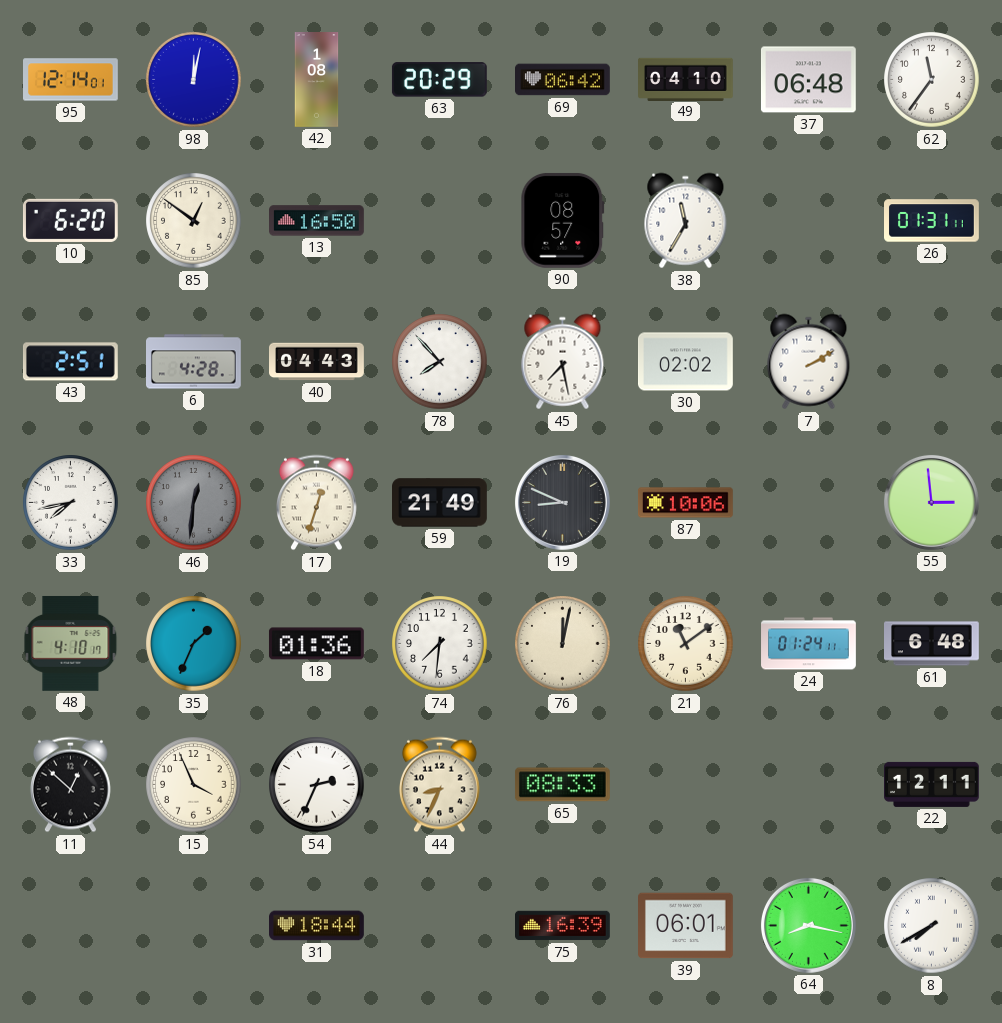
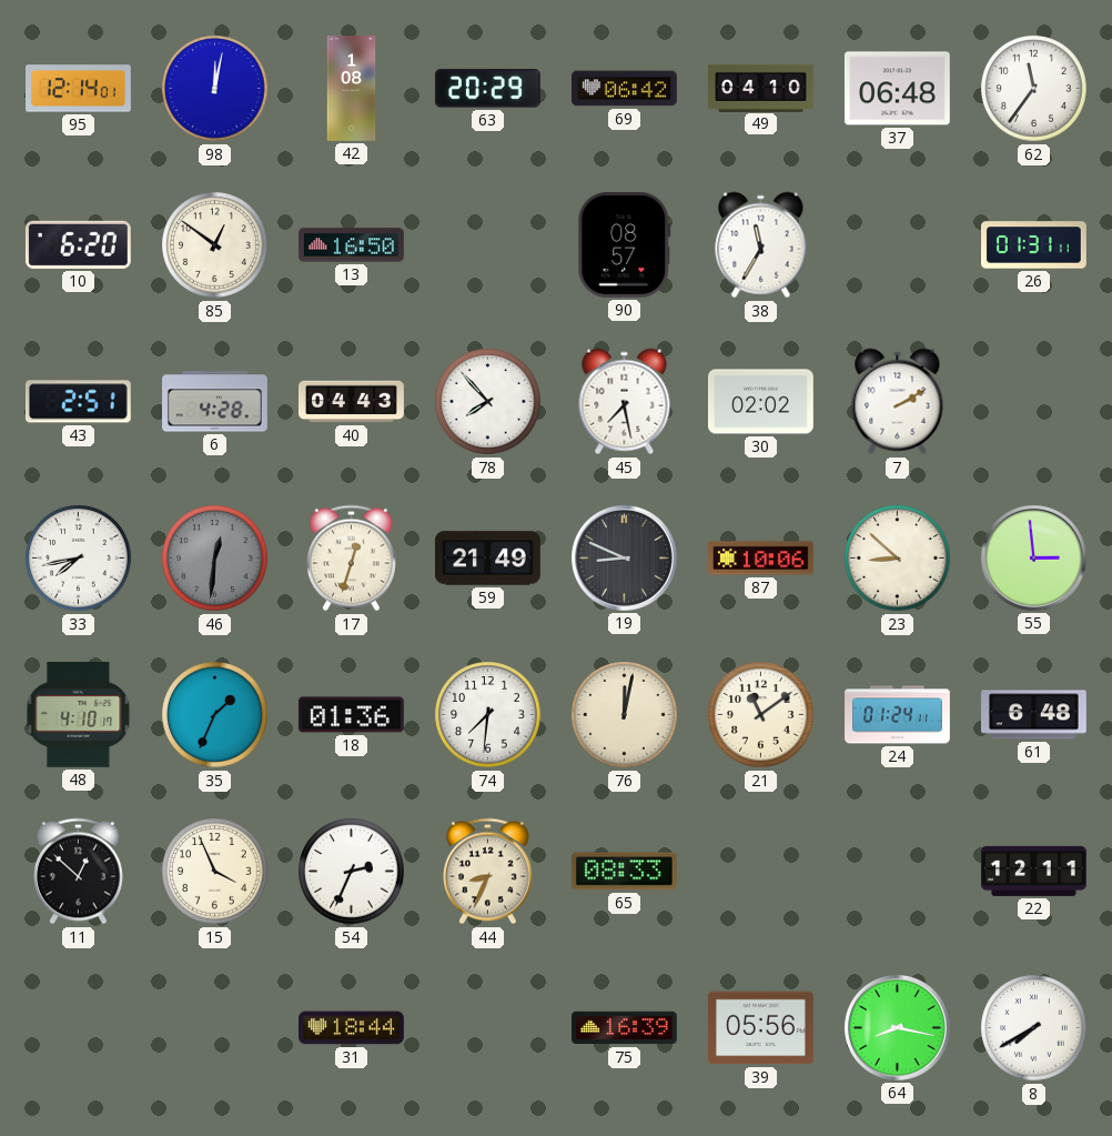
23: none -> 8:52 (898, 559)
39: 06:01 -> 05:56 (761, 1028)
